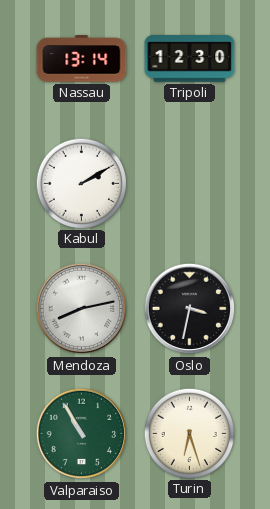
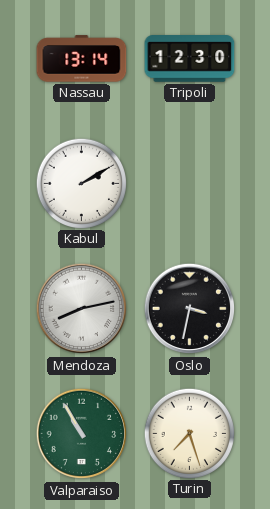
Turin: 6:27 -> 7:27 (189, 433)
